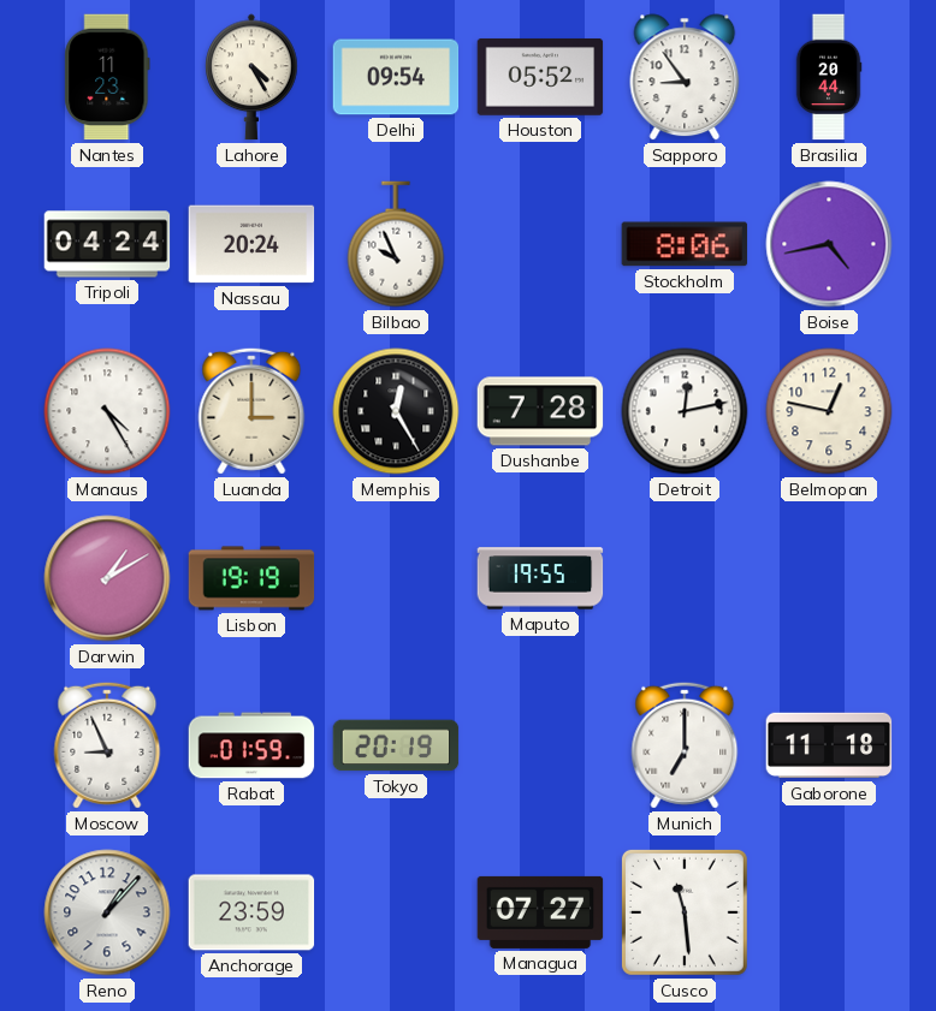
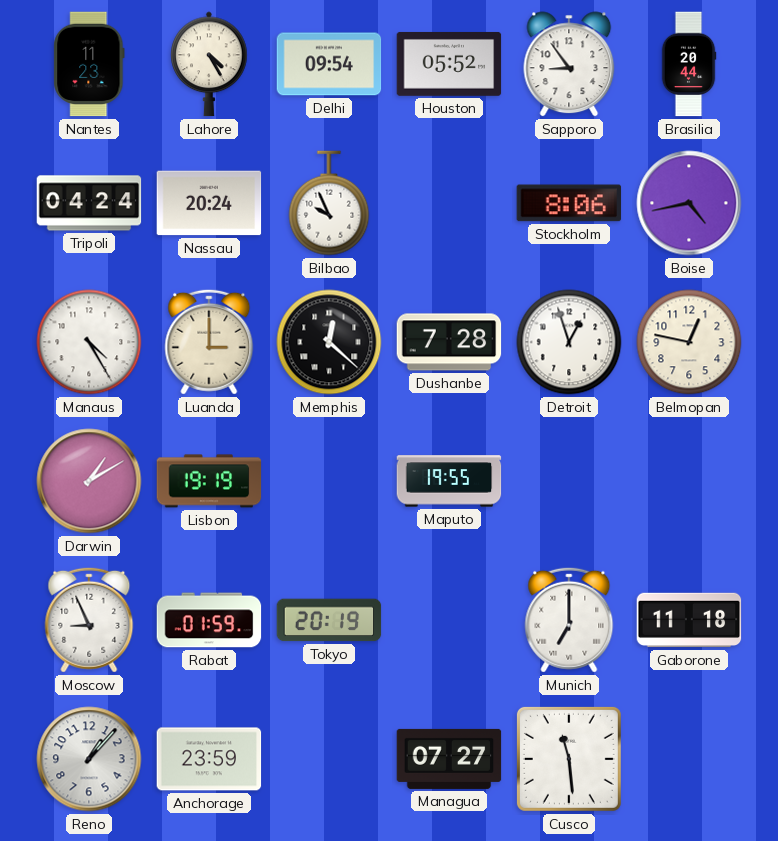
Memphis: 12:25 -> 12:22 (329, 342)
Detroit: 12:13 -> 12:57 (569, 342)
